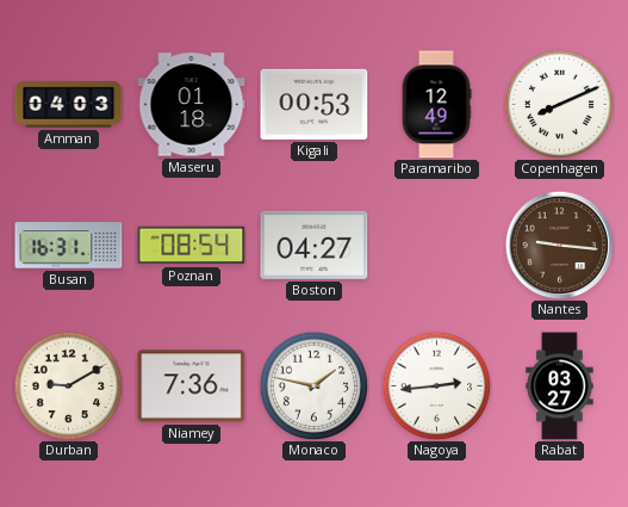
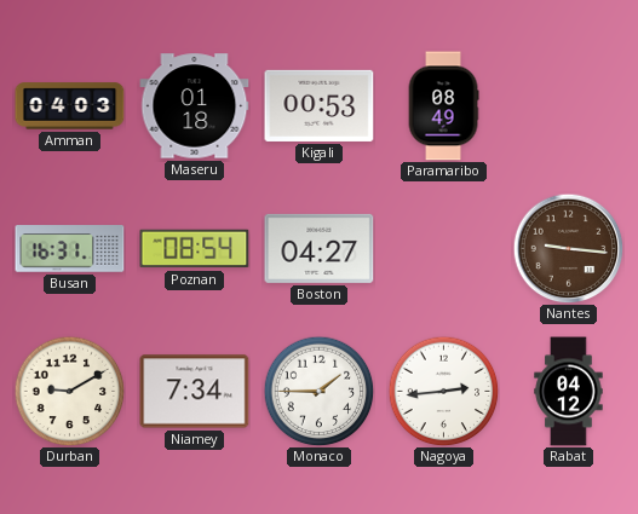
Paramaribo: 12:49 -> 08:49 (443, 106)
Copenhagen: 8:11 -> none (559, 104)
Niamey: 7:36 -> 7:34 (195, 392)
Monaco: 1:47 -> 1:45 (318, 391)
Rabat: 03:27 -> 04:12 (569, 392)
